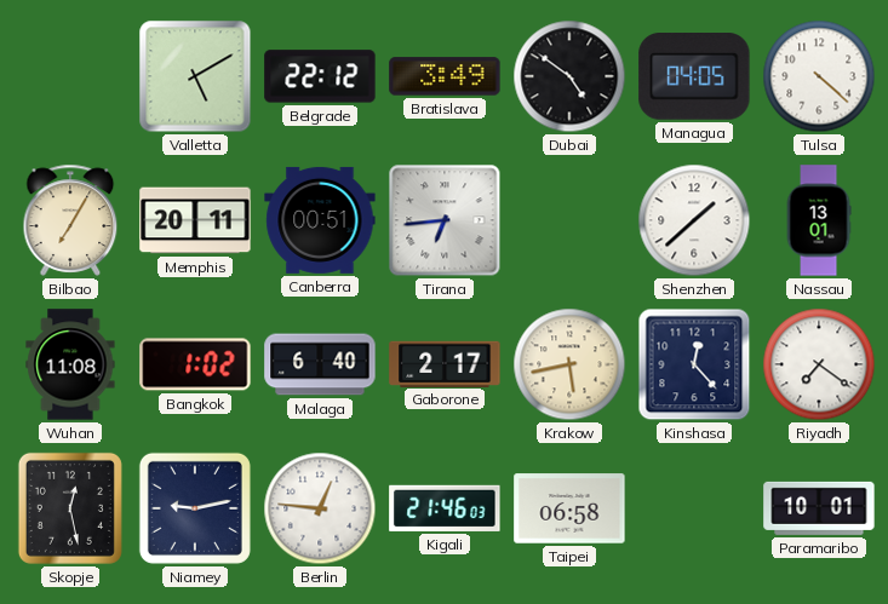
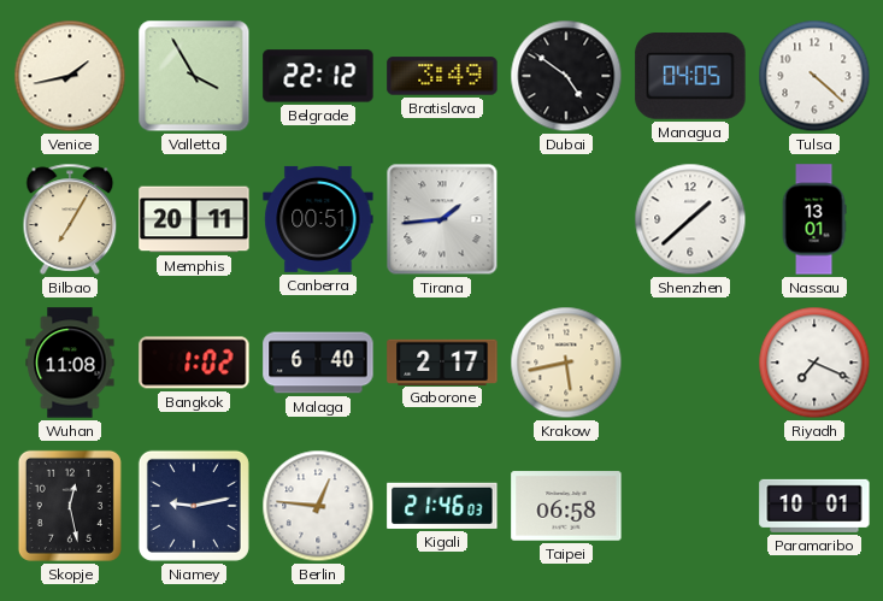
Venice: none -> 1:43 (70, 76)
Valletta: 5:10 -> 3:55 (194, 76)
Tirana: 6:44 -> 1:44 (442, 219)
Kinshasa: 12:23 -> none (694, 364)
Riyadh: 7:21 -> 7:19 (814, 363)
